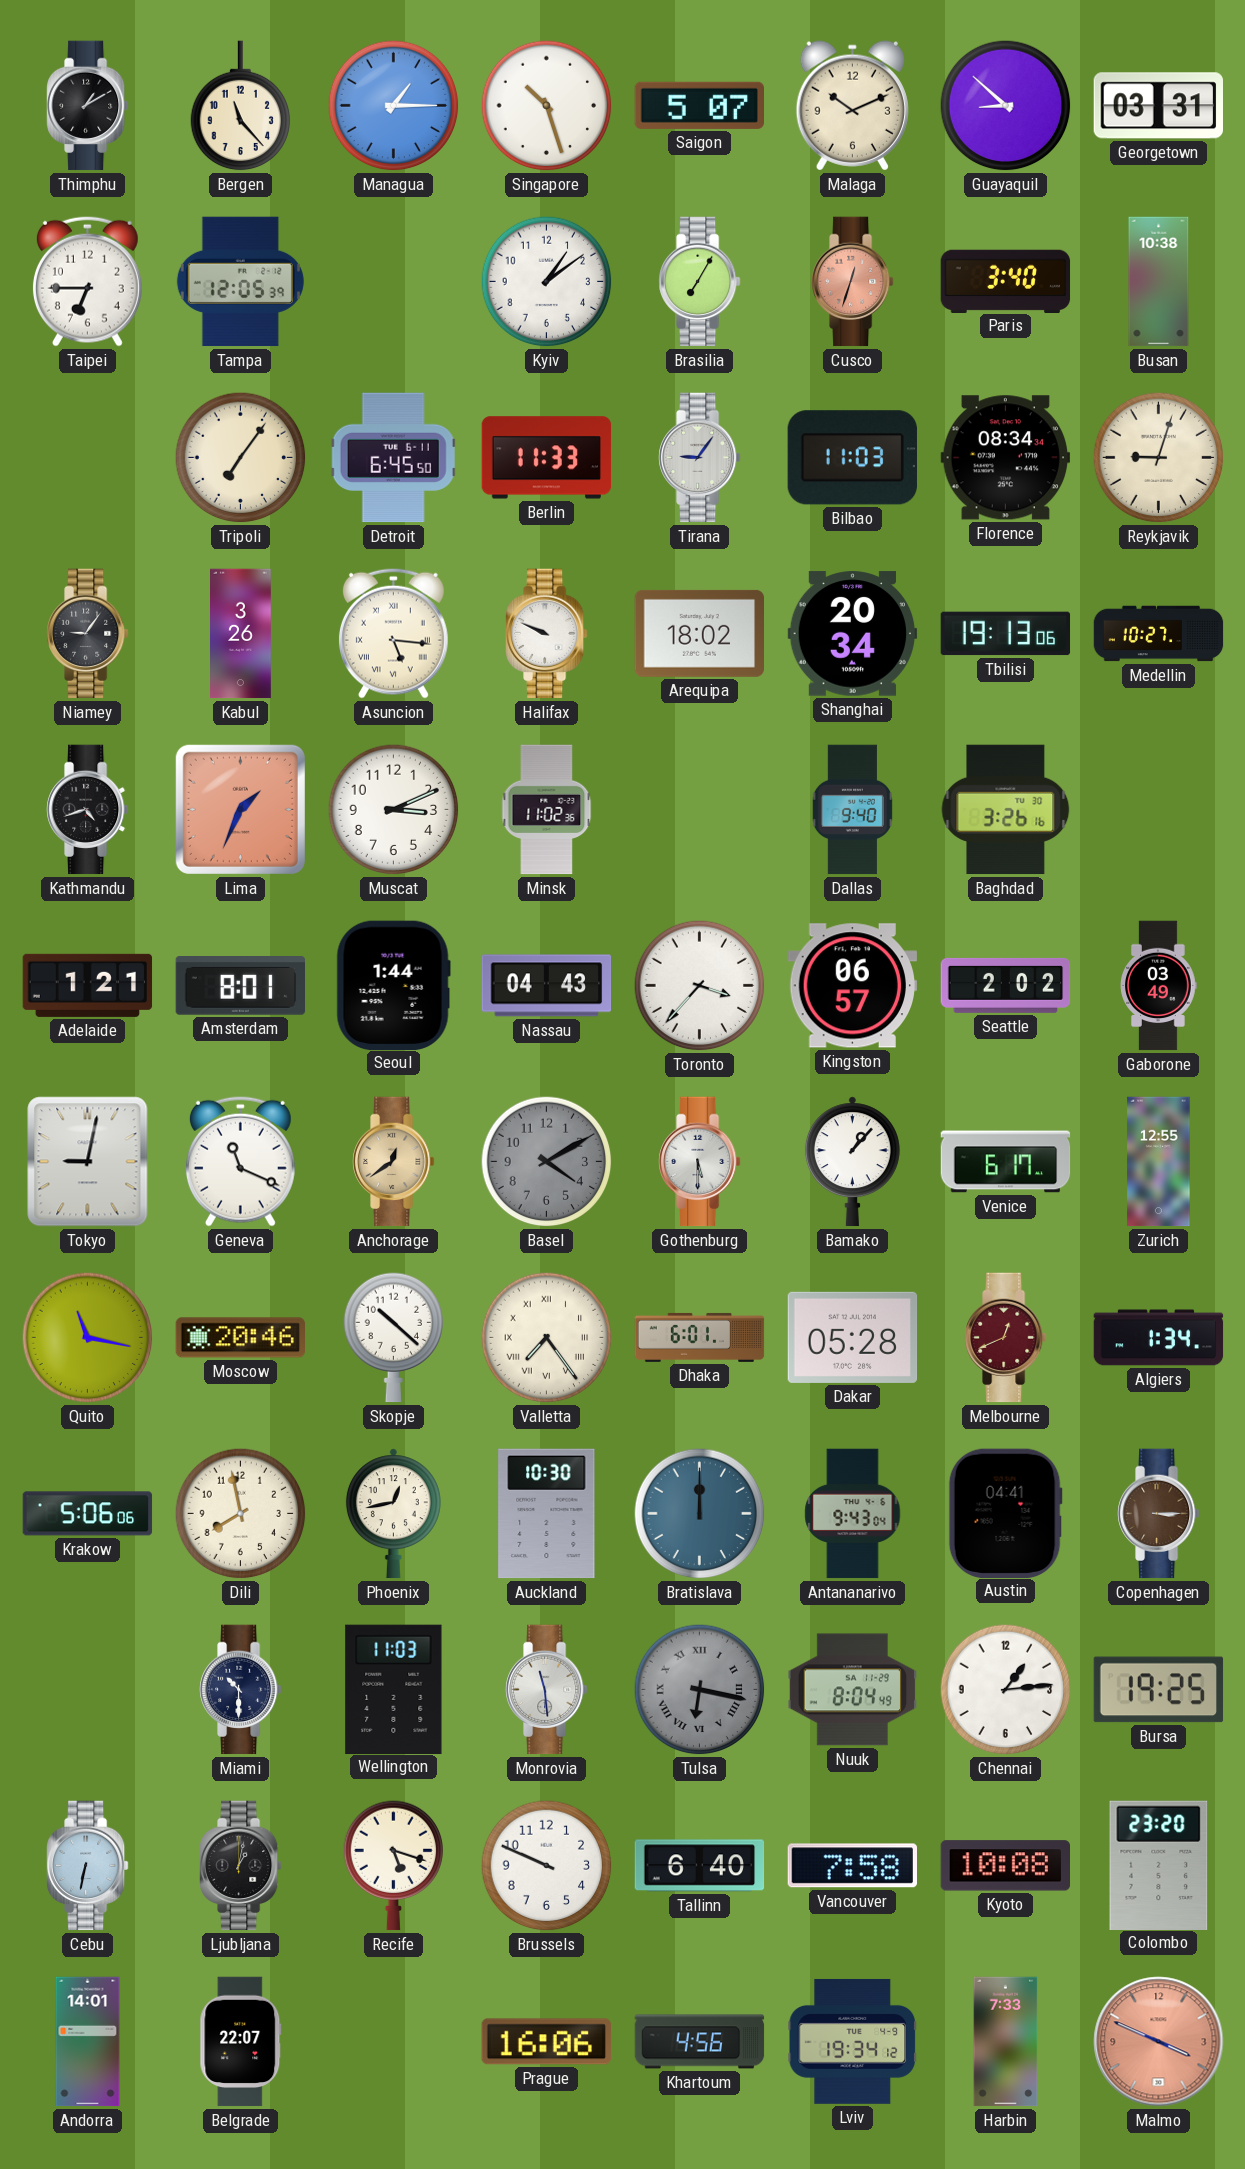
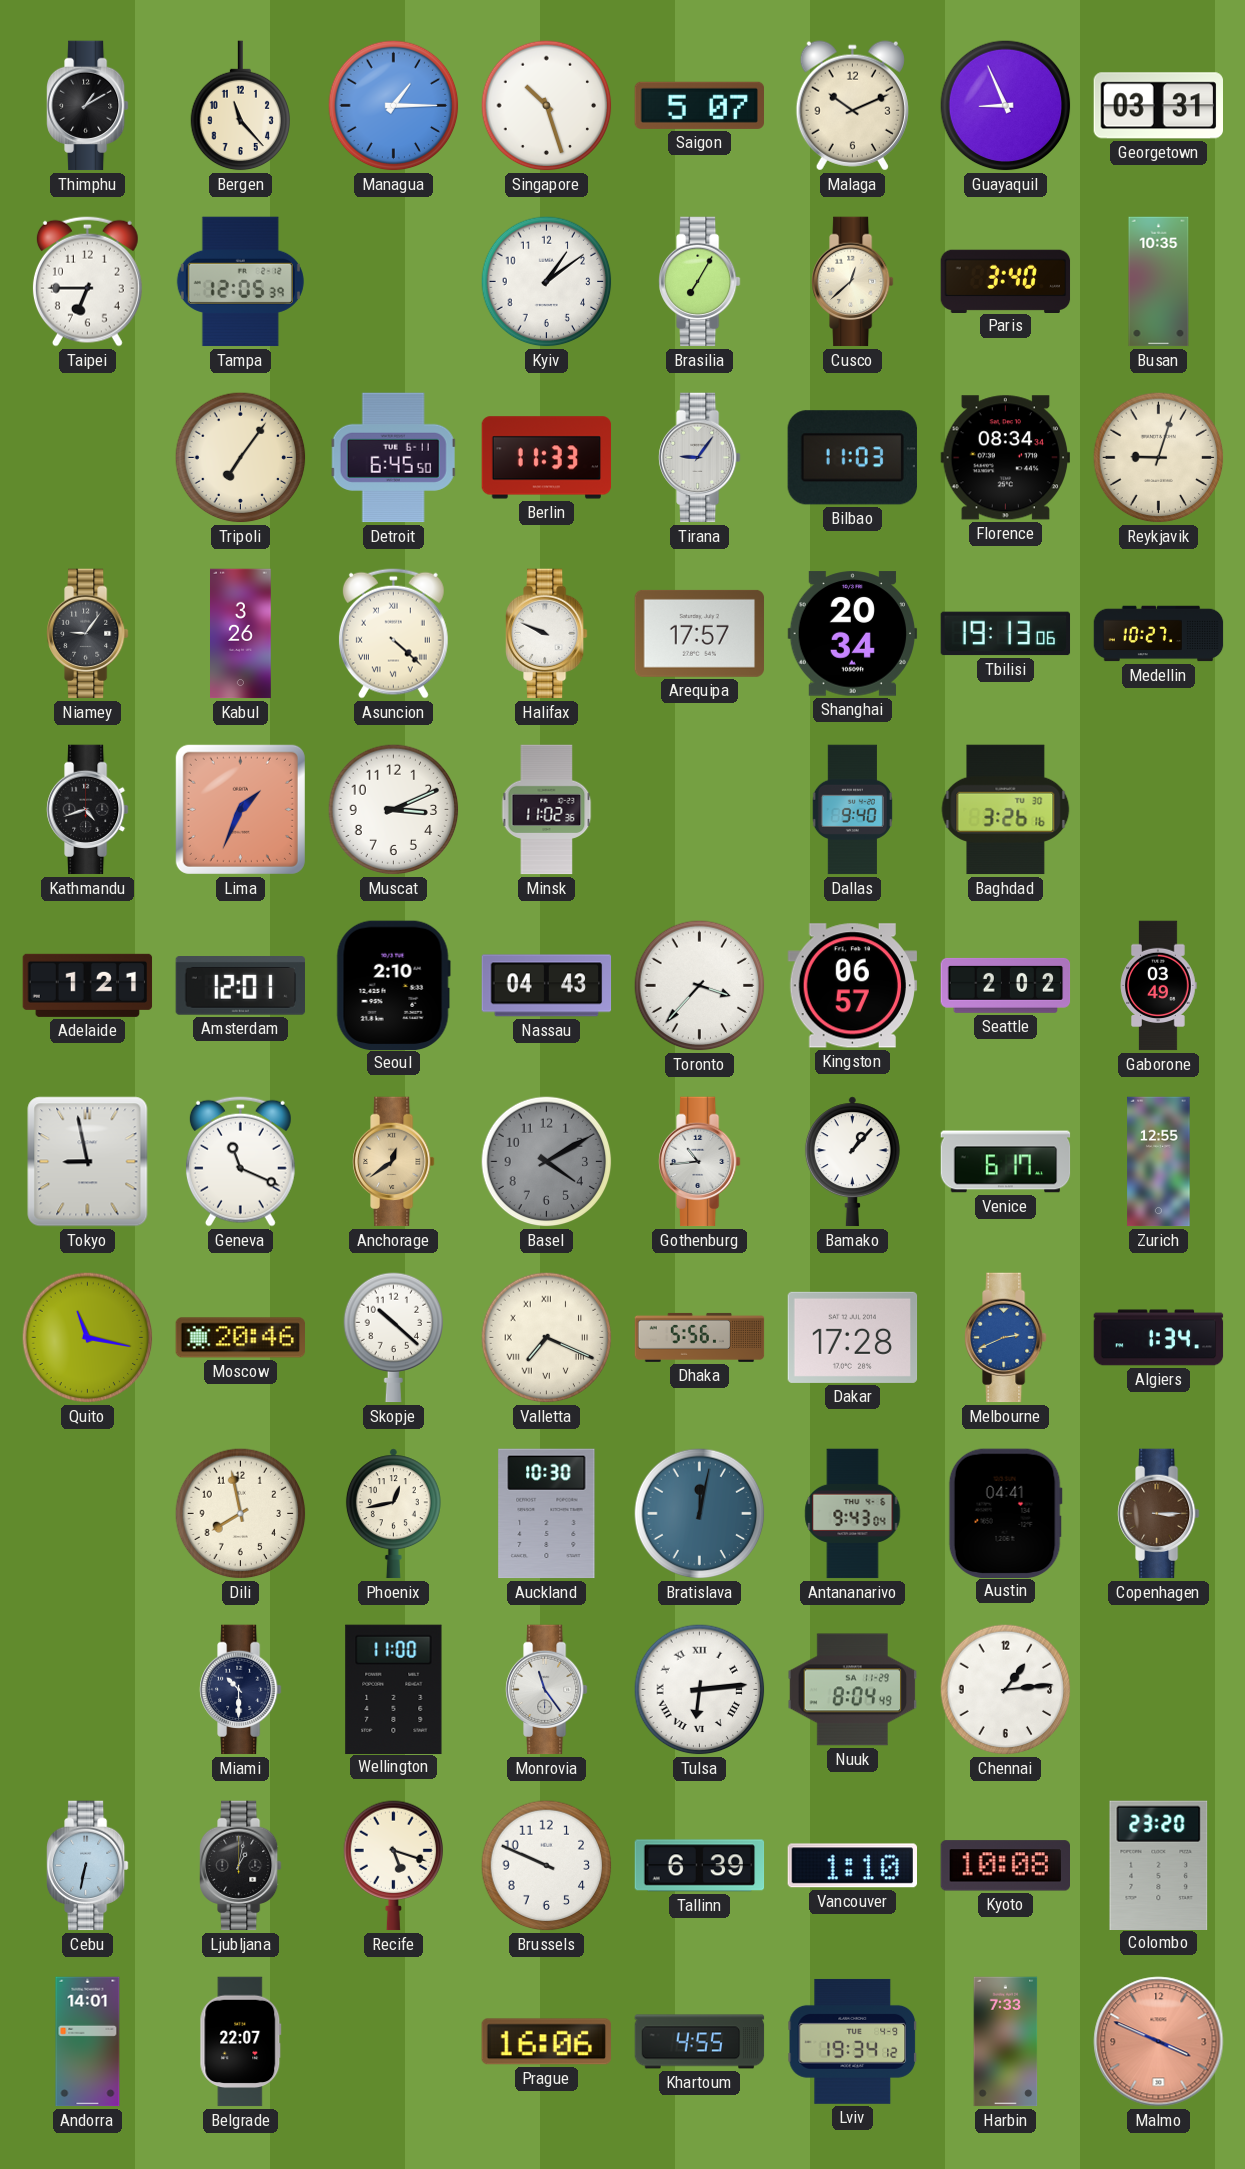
Guayaquil: 8:52 -> 8:56 (1006, 106)
Cusco: 12:33 -> 12:38 (853, 282)
Cusco dial: salmon -> cream (853, 282)
Busan: 10:38 -> 10:35 (1159, 282)
Asuncion: 5:16 -> 4:22 (393, 633)
Arequipa: 18:02 -> 17:57 (700, 633)
Amsterdam: 8:01 -> 12:01 (240, 986)
Seoul: 1:44 -> 2:10 (393, 985)
Tokyo: 9:02 -> 8:58 (88, 1162)
Gothenburg: 5:30 -> 10:44 (700, 1162)
Valletta: 7:24 -> 7:19 (547, 1338)
Dhaka: 6:01 -> 5:56 (700, 1337)
Dakar: 05:28 -> 17:28 (853, 1337)
Melbourne: 12:41 -> 2:41 (1006, 1338)
Melbourne dial: burgundy -> blue (1006, 1338)
Krakow: 5:06 -> none (88, 1514)
Bratislava: 12:00 -> 12:02 (700, 1514)
Wellington: 11:03 -> 11:00 (394, 1689)
Monrovia: 11:29 -> 11:24 (547, 1690)
Tulsa: 6:17 -> 6:14 (700, 1690)
Tulsa dial: grey -> white (700, 1690)
Bursa: 19:25 -> none (1159, 1690)
Tallinn: 6:40 -> 6:39 (700, 1866)
Vancouver: 7:58 -> 1:10 (852, 1866)
Khartoum: 4:56 -> 4:55 (700, 2042)
